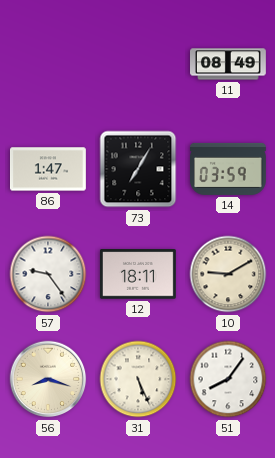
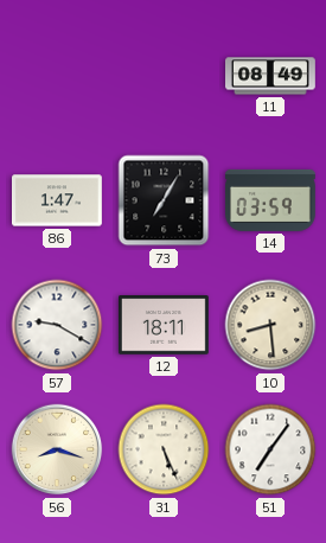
57: 9:24 -> 9:20 (57, 325)
10: 9:10 -> 8:29 (270, 325)
51: 8:06 -> 7:06 (270, 449)
